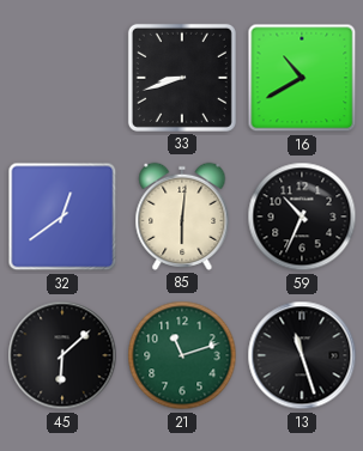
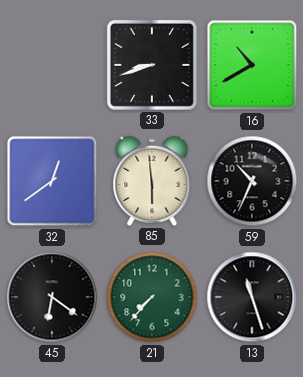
85: 6:01 -> 5:59 (152, 181)
45: 6:08 -> 6:21 (52, 297)
21: 11:12 -> 7:37 (152, 297)
